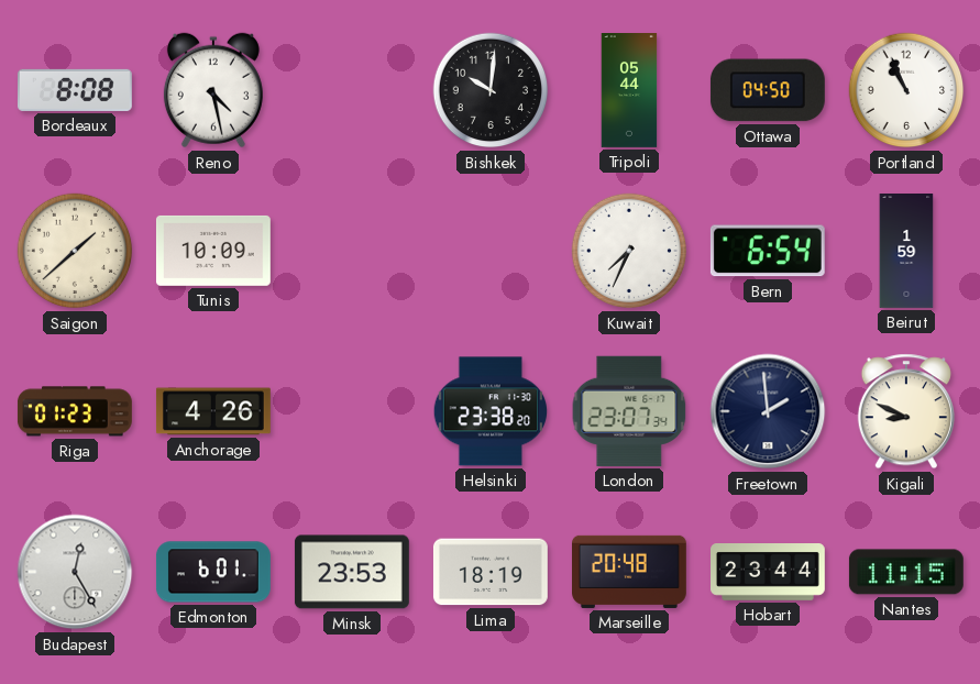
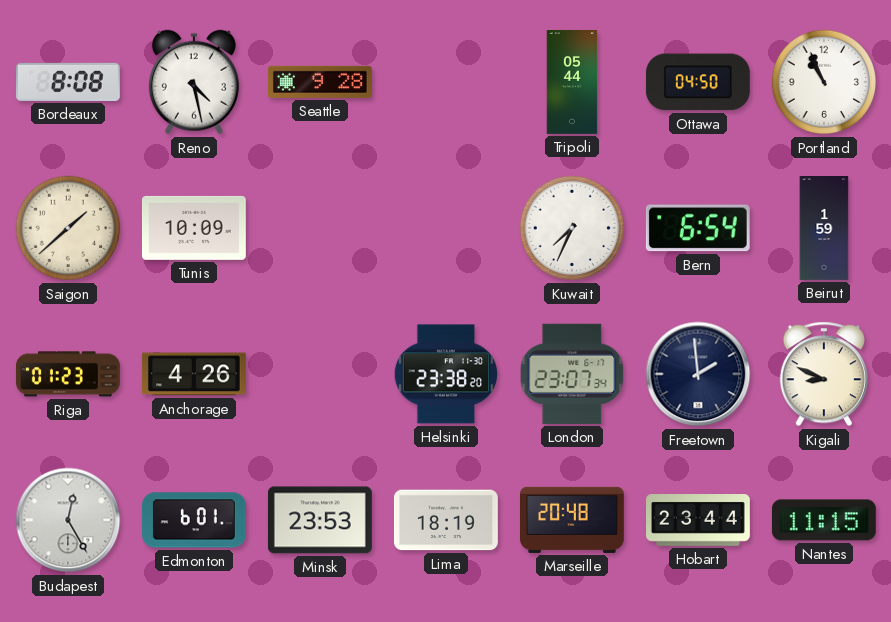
Seattle: none -> 9:28 (320, 82)
Bishkek: 10:01 -> none (491, 90)
